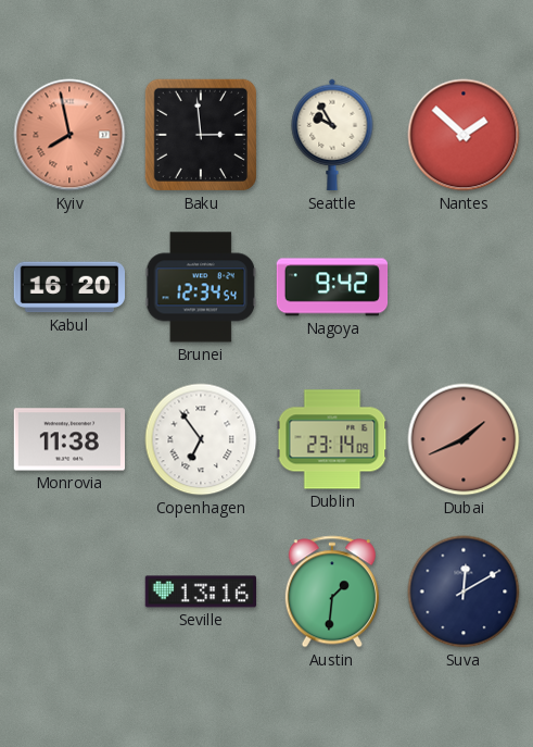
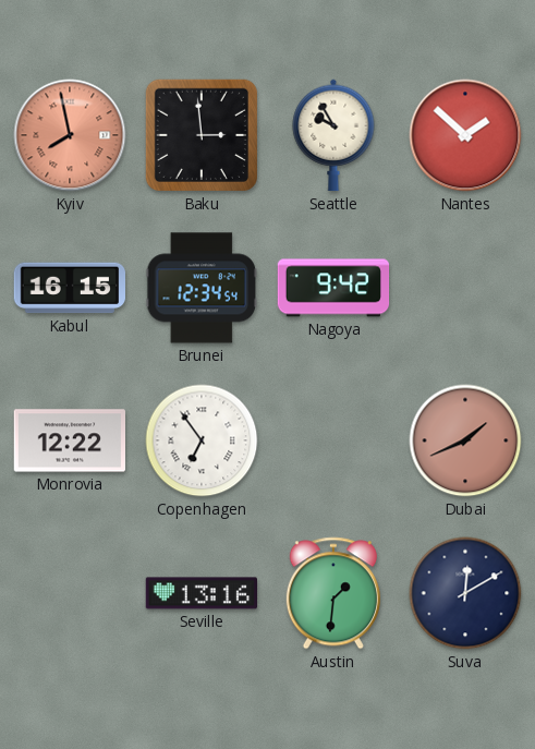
Kabul: 16:20 -> 16:15 (69, 288)
Monrovia: 11:38 -> 12:22 (69, 440)
Dublin: 23:14 -> none (332, 439)
